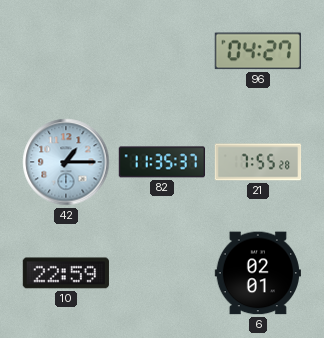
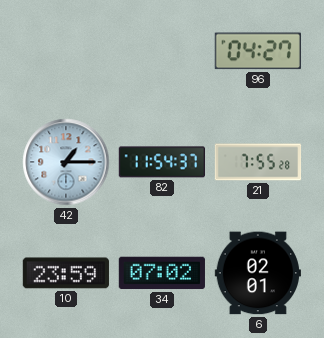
82: 11:35 -> 11:54 (162, 162)
10: 22:59 -> 23:59 (66, 273)
34: none -> 07:02 (162, 273)
